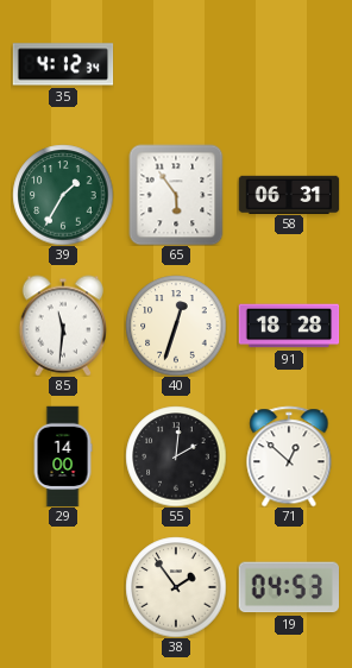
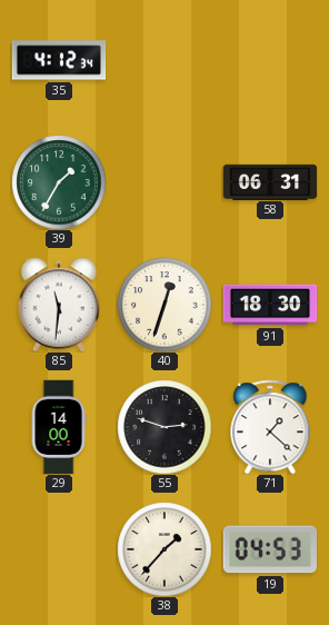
65: 5:54 -> none (176, 195)
91: 18:28 -> 18:30 (270, 305)
55: 2:01 -> 2:48 (164, 427)
71: 12:52 -> 1:22 (270, 427)
38: 1:54 -> 1:37 (164, 549)
